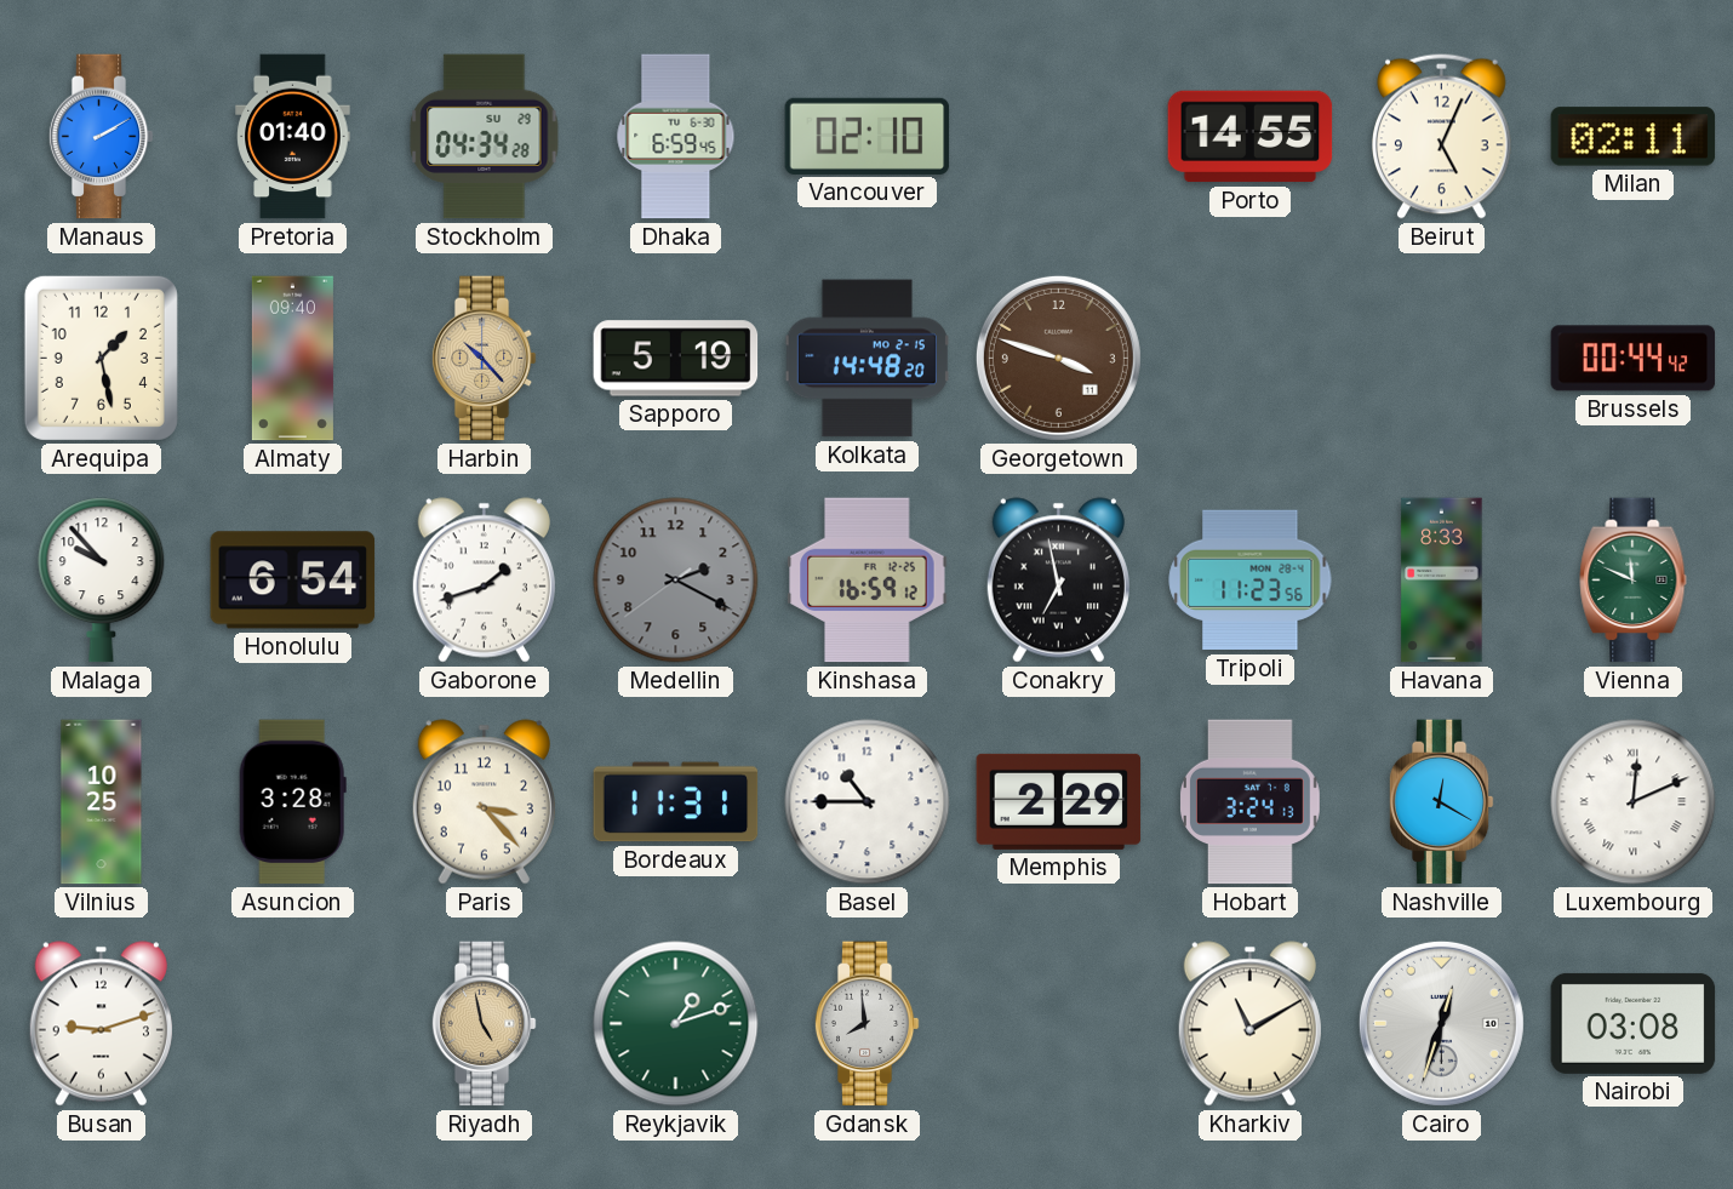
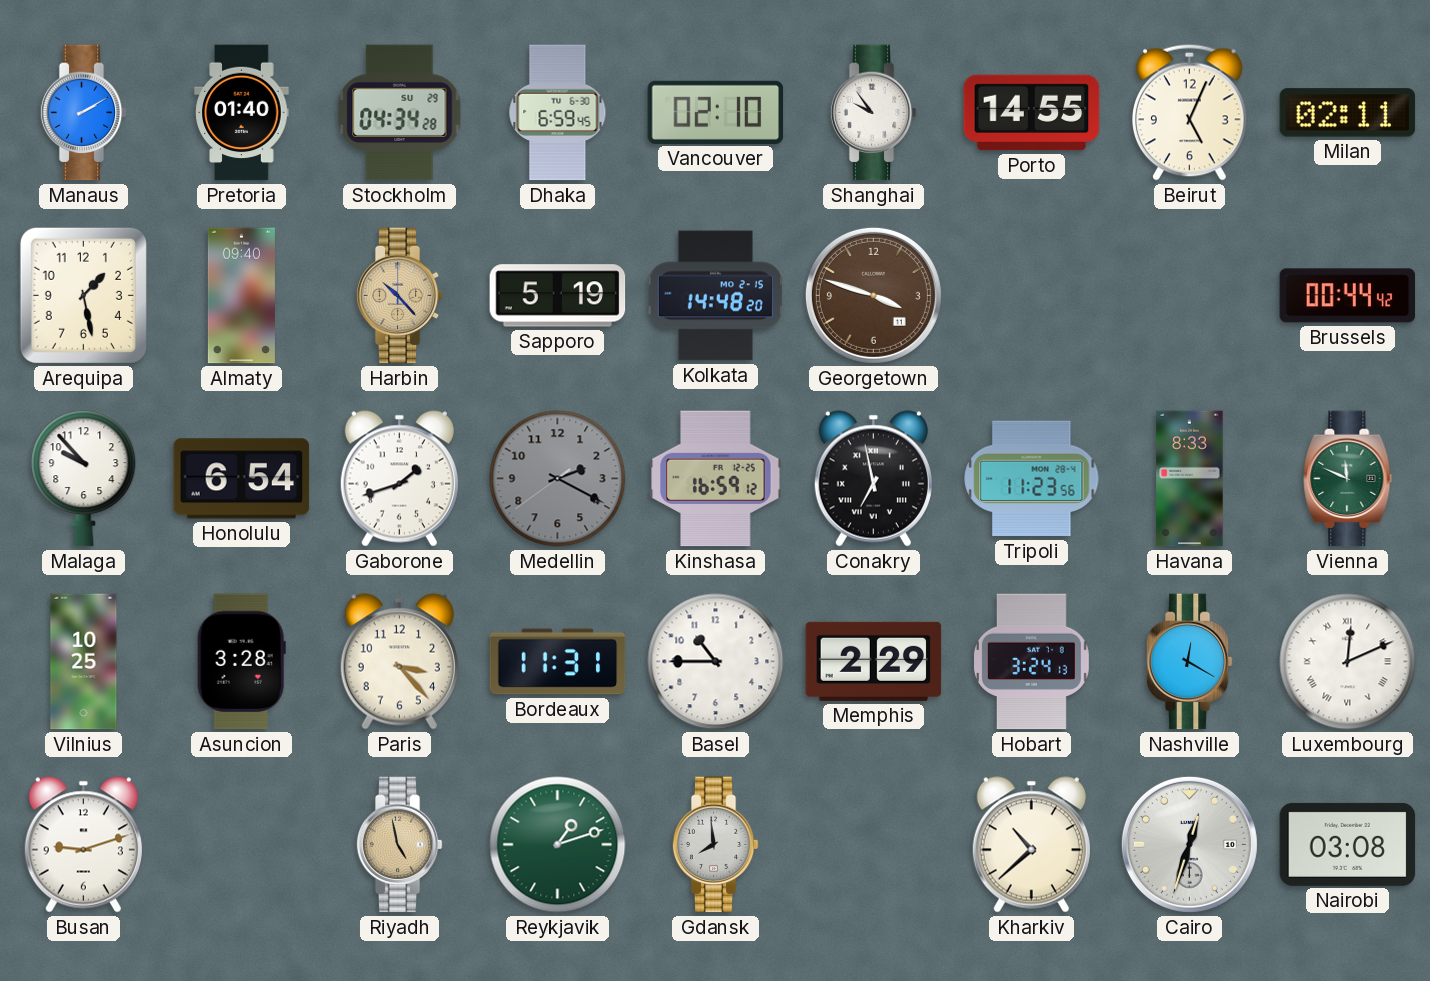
Shanghai: none -> 9:54 (873, 113)
Kharkiv: 11:10 -> 10:38 (1031, 845)
